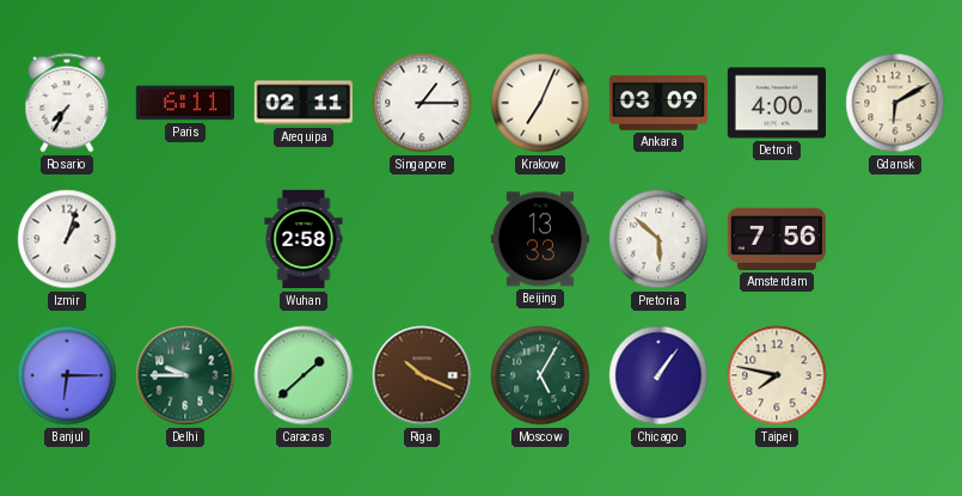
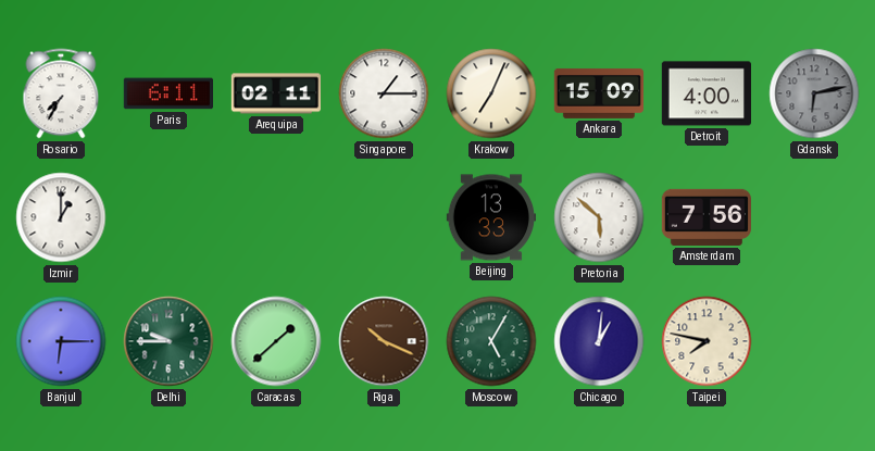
Ankara: 03:09 -> 15:09 (599, 93)
Gdansk: 6:10 -> 6:13 (814, 93)
Gdansk dial: cream -> grey (814, 93)
Izmir: 1:03 -> 1:00 (61, 217)
Wuhan: 2:58 -> none (304, 239)
Chicago: 1:06 -> 1:01 (599, 341)
